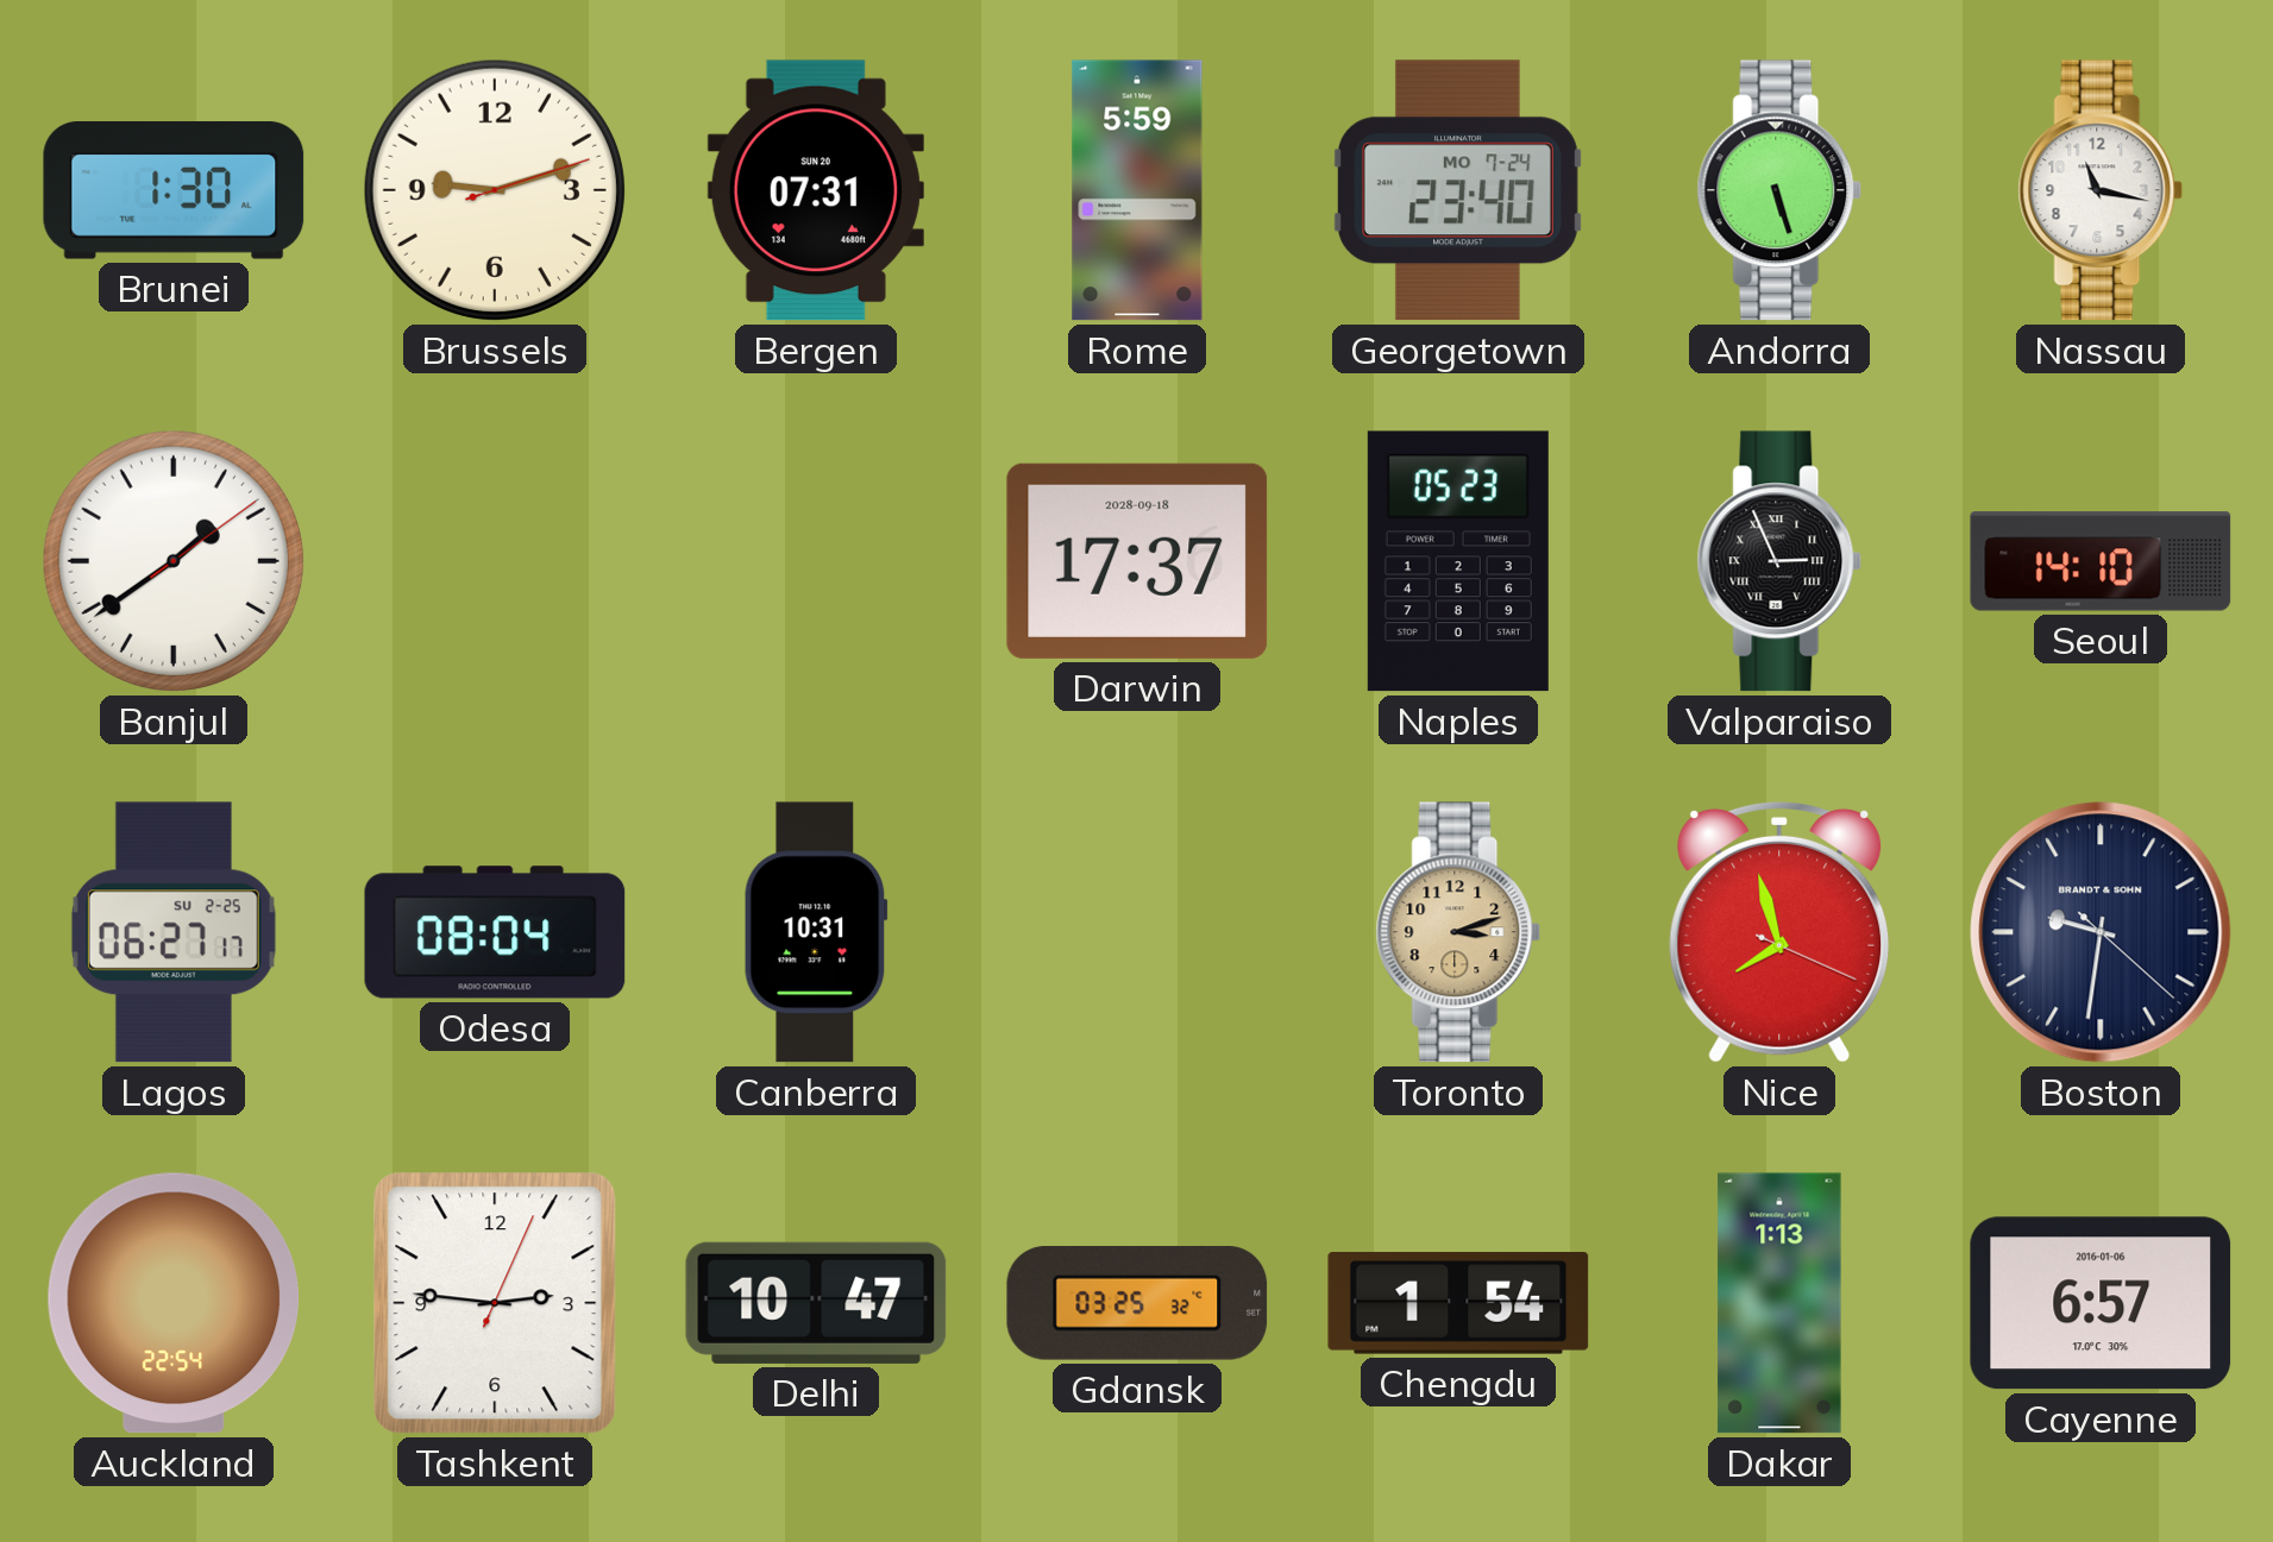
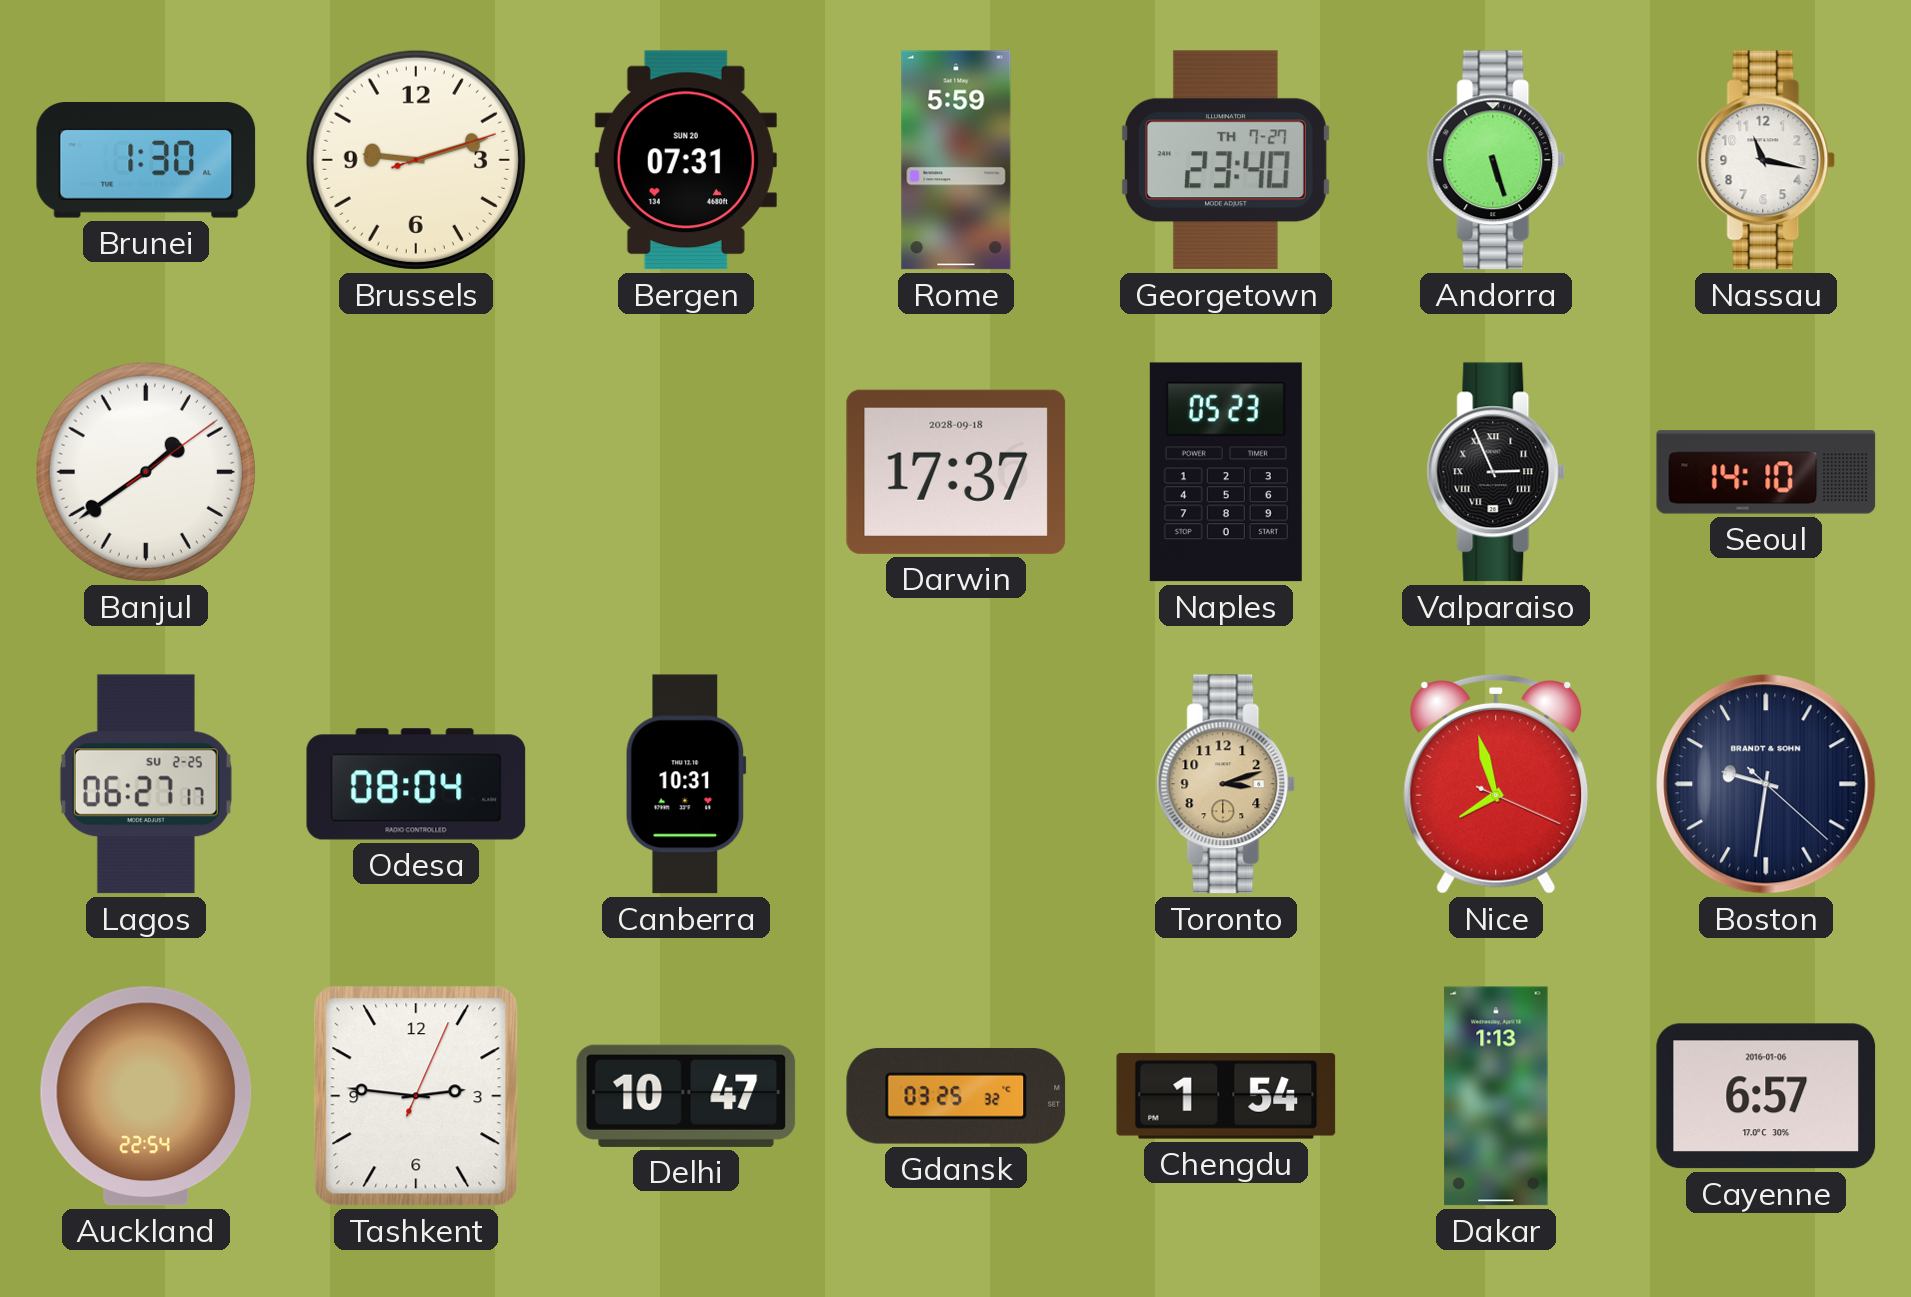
Georgetown date: MO 7-24 -> TH 7-27 (1225, 160)
